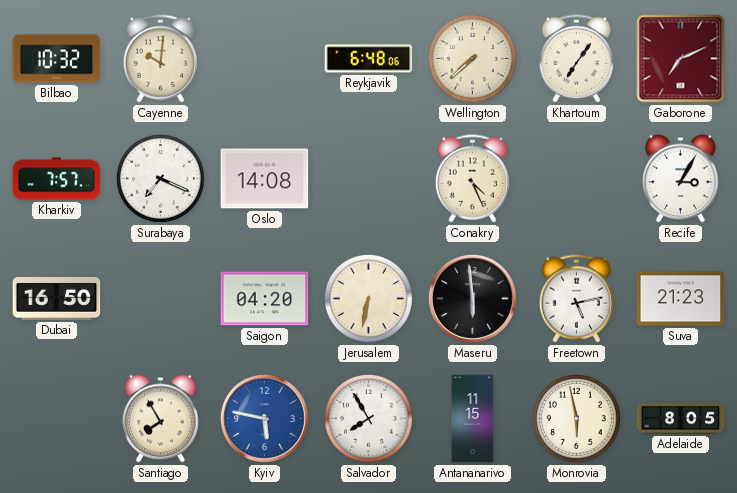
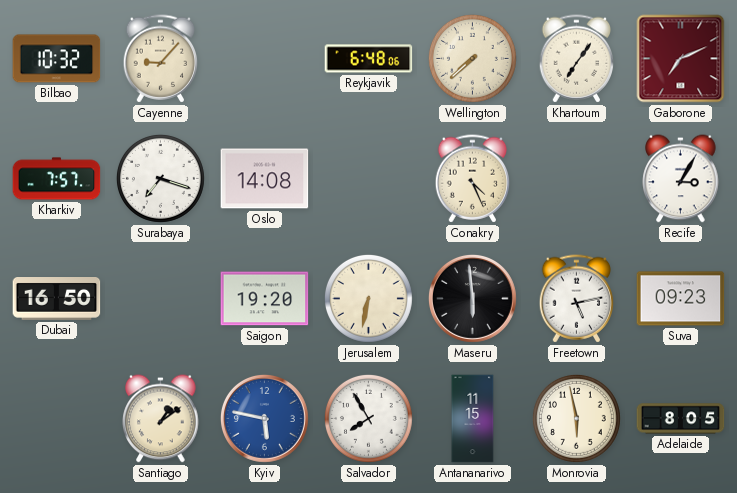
Cayenne: 10:01 -> 9:07 (161, 59)
Surabaya: 7:19 -> 7:18 (160, 178)
Saigon: 04:20 -> 19:20 (265, 299)
Suva: 21:23 -> 09:23 (681, 299)
Santiago: 7:55 -> 1:09 (161, 419)
